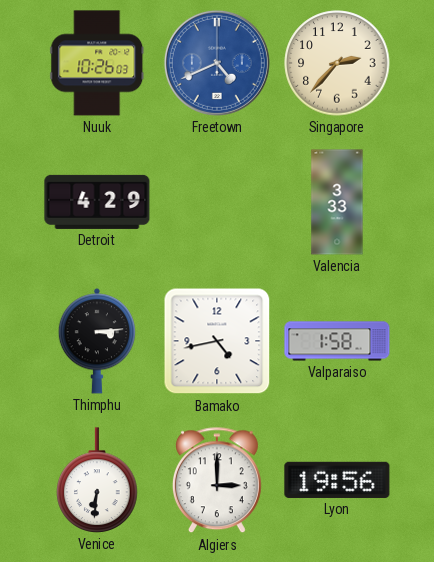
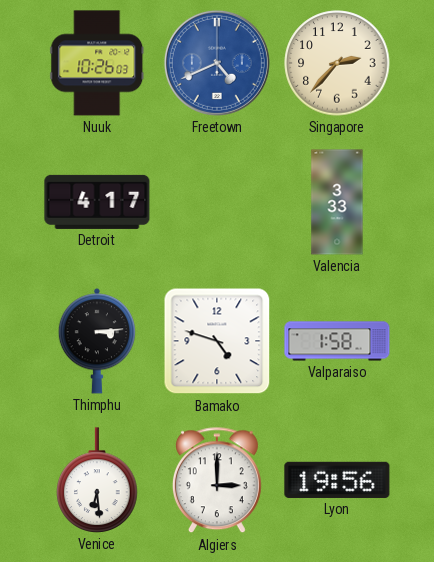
Detroit: 4:29 -> 4:17 (97, 202)
Bamako: 4:43 -> 4:48 (217, 341)
Venice: 6:31 -> 6:29 (97, 480)
